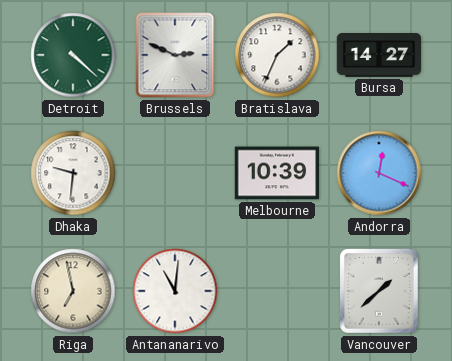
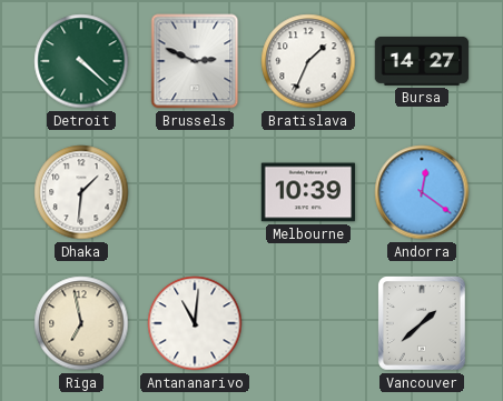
Dhaka: 9:31 -> 1:31 (81, 192)
Andorra: 12:19 -> 12:21 (422, 192)
